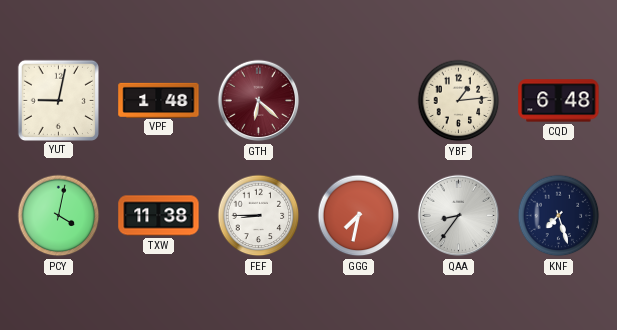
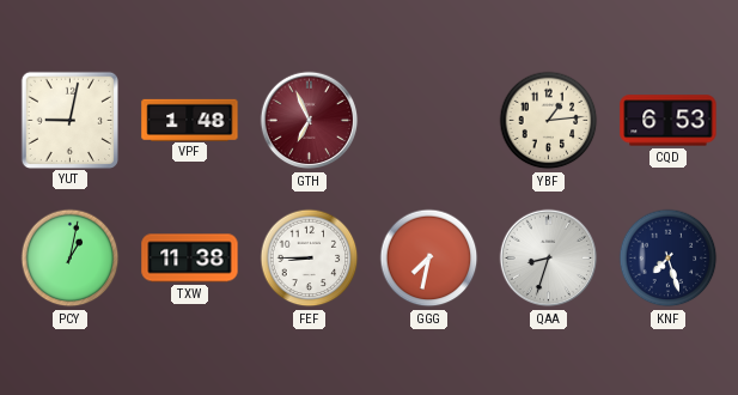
GTH: 6:22 -> 6:56 (310, 121)
CQD: 6:48 -> 6:53 (669, 121)
PCY: 4:02 -> 1:02 (71, 259)
QAA: 8:36 -> 8:33 (549, 259)
